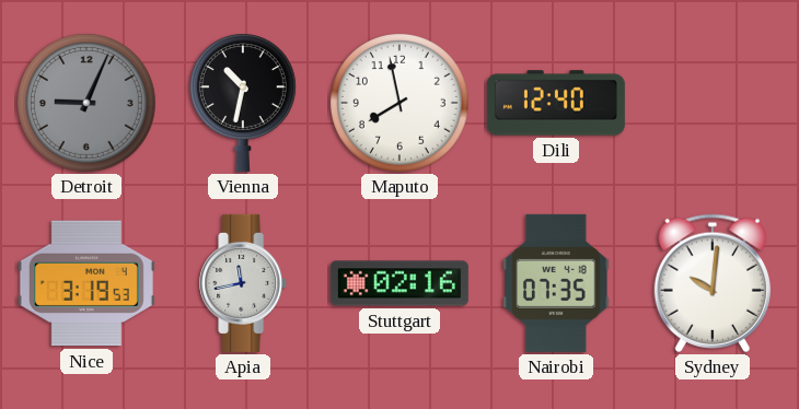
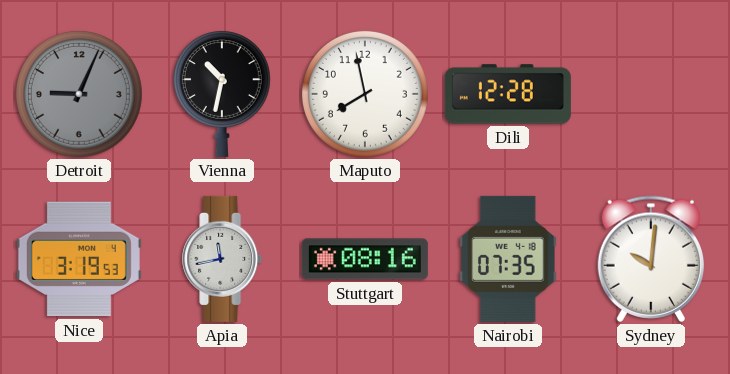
Dili: 12:40 -> 12:28 (508, 94)
Stuttgart: 02:16 -> 08:16 (365, 259)
